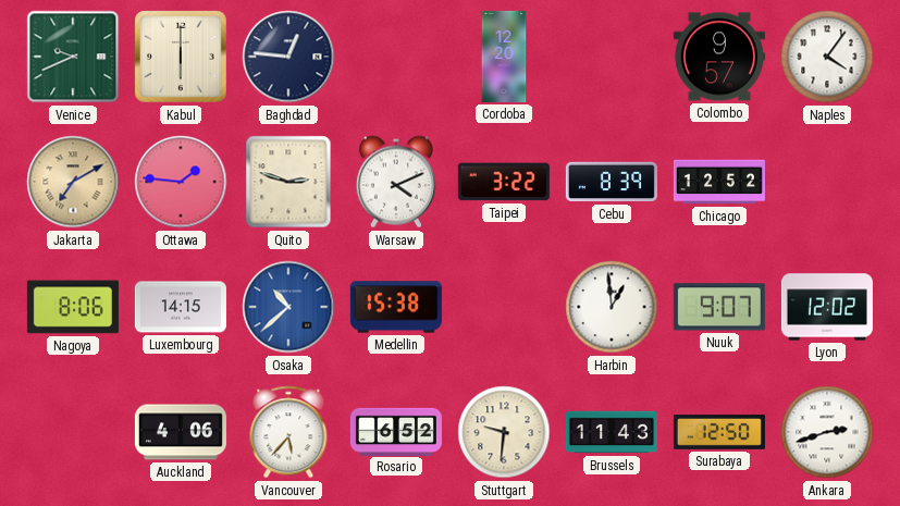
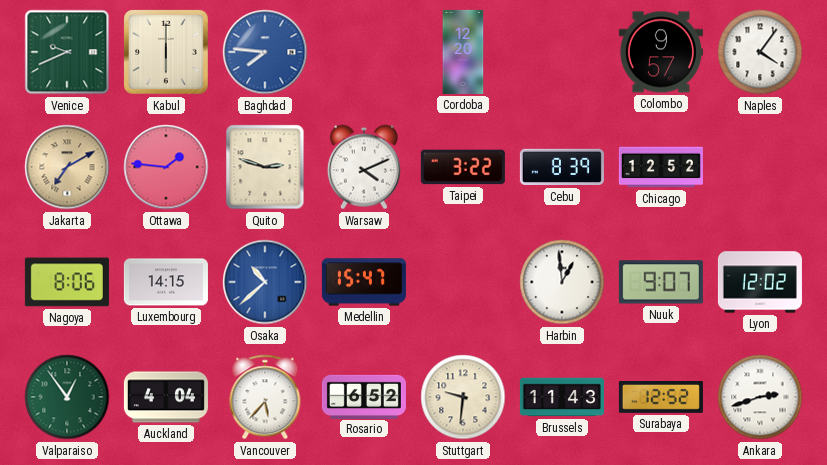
Baghdad: 12:46 -> 7:46 (265, 52)
Baghdad dial: navy -> blue (265, 52)
Medellin: 15:38 -> 15:47 (364, 282)
Valparaiso: none -> 12:54 (67, 397)
Auckland: 4:06 -> 4:04 (166, 397)
Surabaya: 12:50 -> 12:52 (661, 398)
